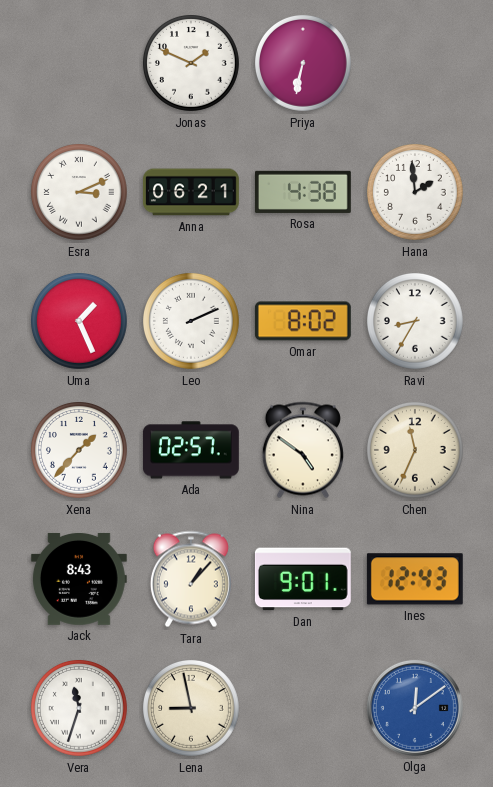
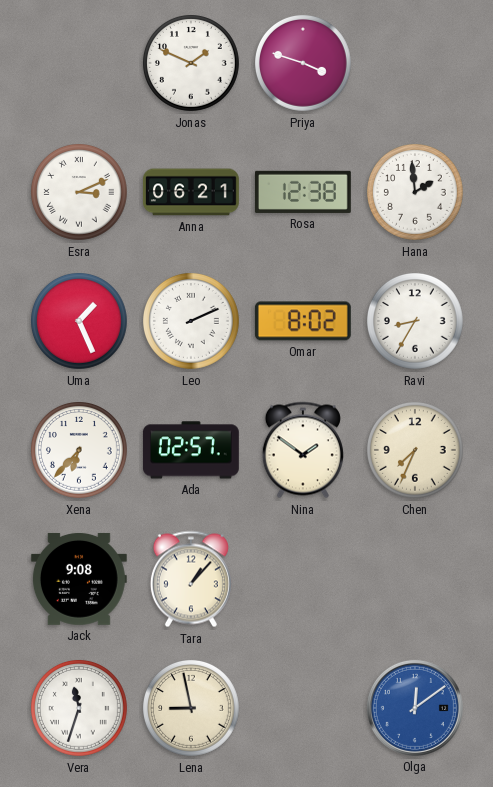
Priya: 6:32 -> 3:48 (304, 64)
Rosa: 4:38 -> 12:38 (303, 192)
Xena: 1:37 -> 6:37 (80, 451)
Nina: 4:51 -> 1:51 (303, 450)
Chen: 11:34 -> 7:34 (416, 451)
Jack: 8:43 -> 9:08 (79, 579)
Dan: 9:01 -> none (303, 579)
Ines: 12:43 -> none (415, 579)
